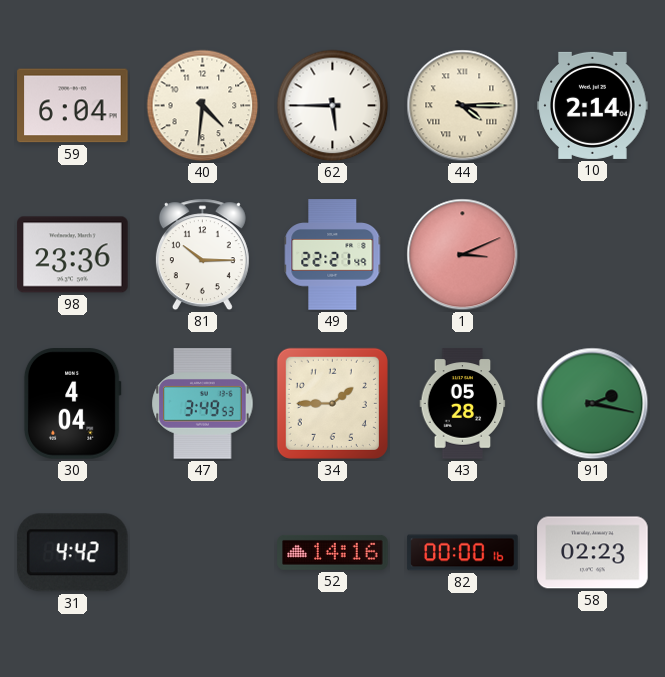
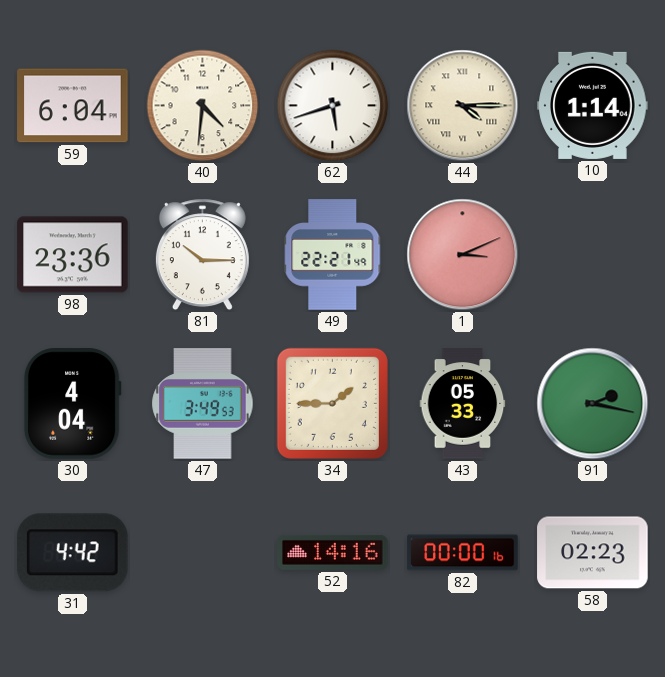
62: 5:45 -> 5:42 (333, 106)
10: 2:14 -> 1:14 (593, 105)
43: 05:28 -> 05:33 (463, 404)
